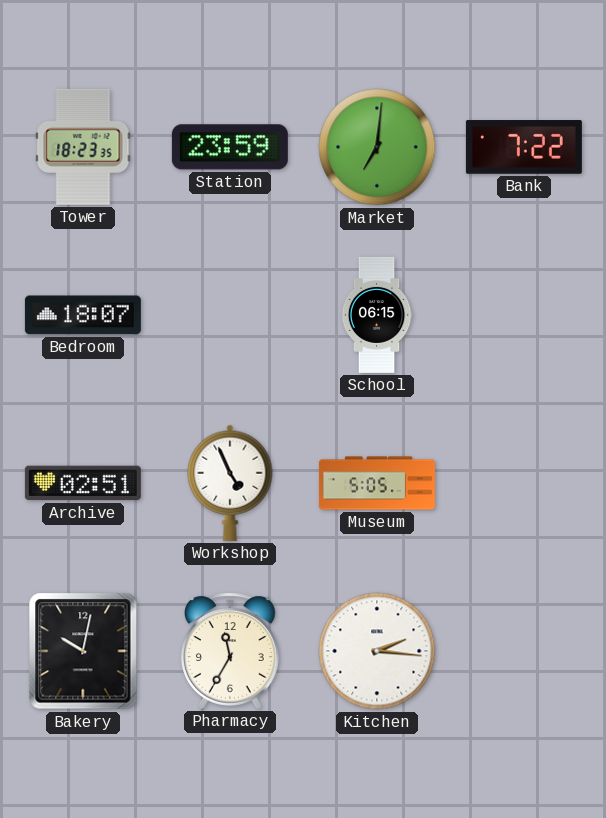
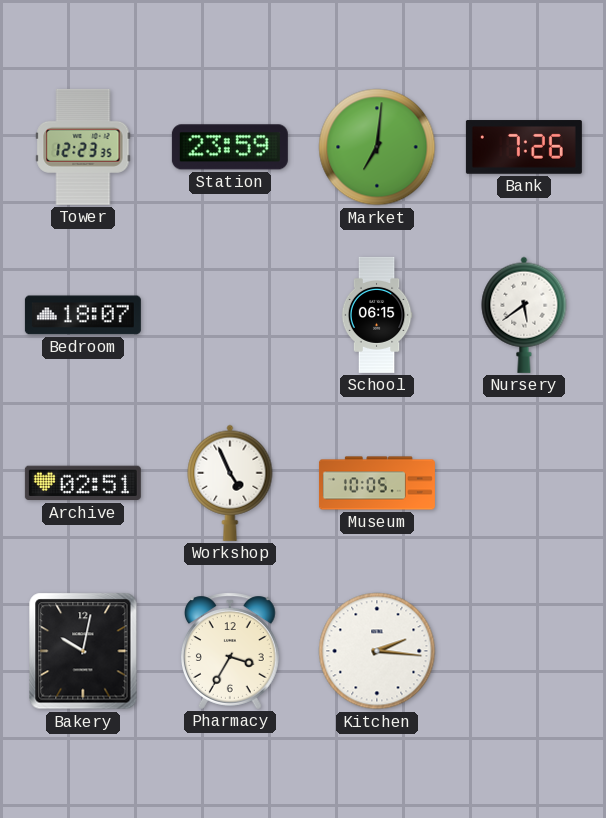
Tower: 18:23 -> 12:23 (83, 147)
Bank: 7:22 -> 7:26 (524, 147)
Nursery: none -> 5:39 (524, 315)
Museum: 5:05 -> 10:05 (377, 483)
Pharmacy: 11:35 -> 3:35 (230, 651)
